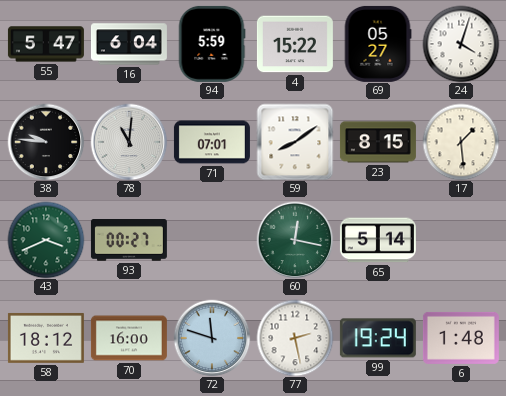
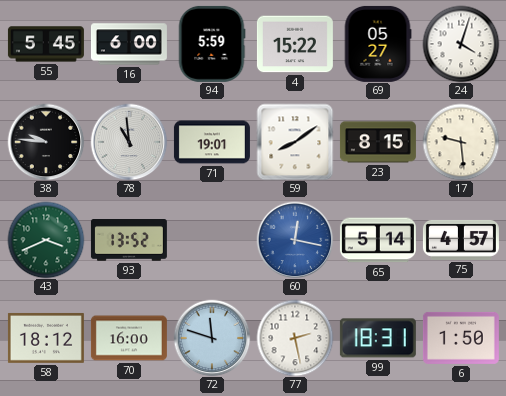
55: 5:47 -> 5:45 (46, 44)
16: 6:04 -> 6:00 (129, 44)
78: 11:01 -> 10:59 (129, 142)
71: 07:01 -> 19:01 (212, 142)
17: 1:29 -> 9:29 (461, 142)
93: 00:27 -> 13:52 (129, 241)
60 dial: green -> blue (295, 240)
75: none -> 4:57 (461, 240)
99: 19:24 -> 18:31 (378, 338)
6: 1:48 -> 1:50 (461, 338)
